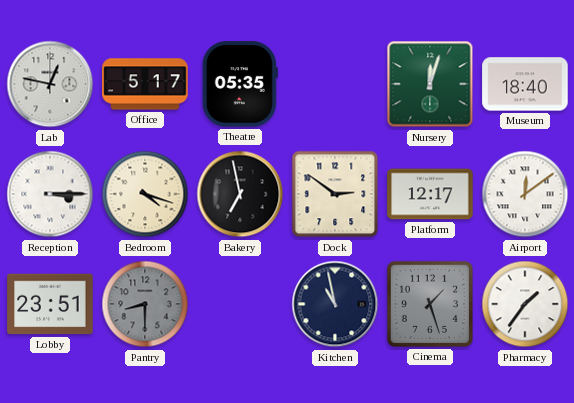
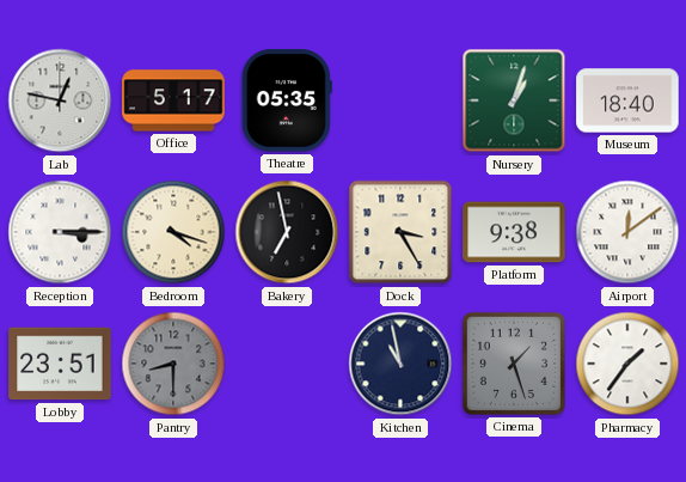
Nursery: 12:03 -> 1:03 (514, 100)
Dock: 2:51 -> 3:25 (400, 232)
Platform: 12:17 -> 9:38 (514, 232)
